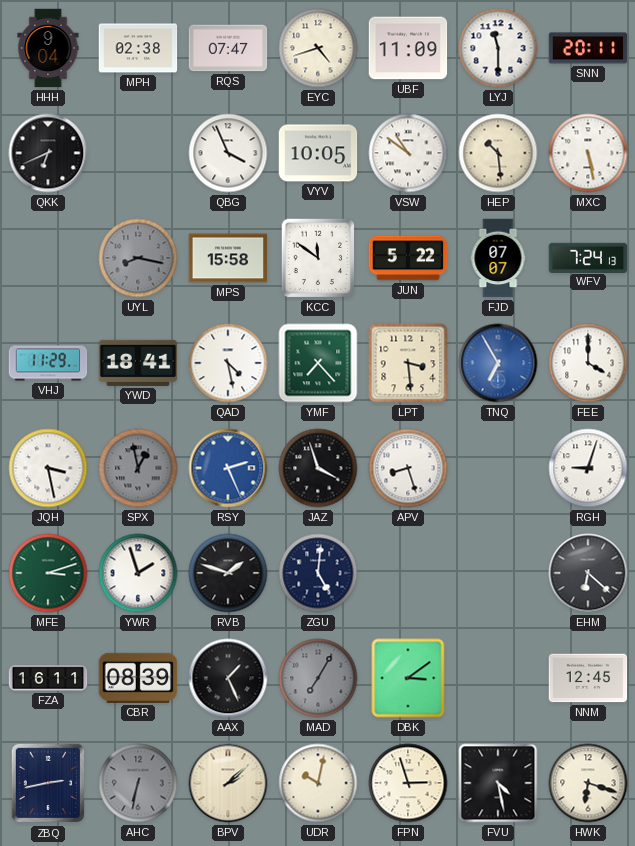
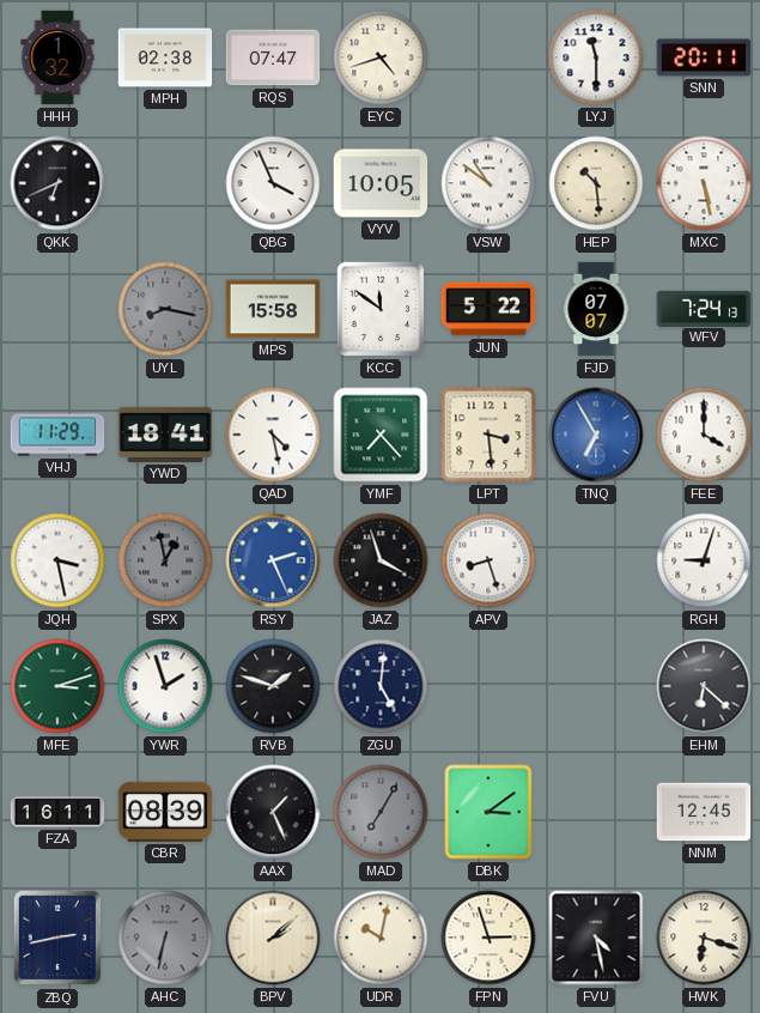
HHH: 9:04 -> 1:32 (57, 57)
UBF: 11:09 -> none (408, 48)
